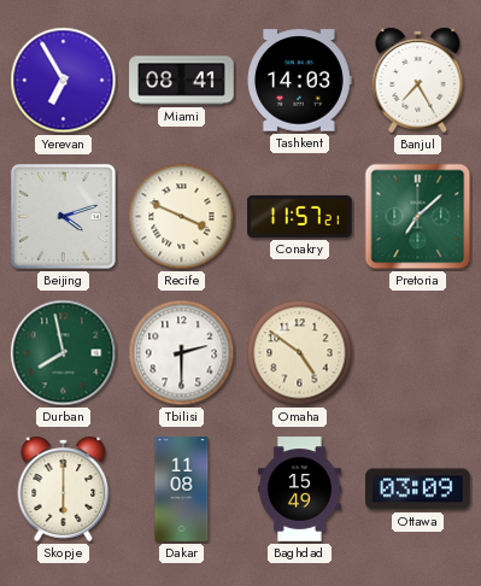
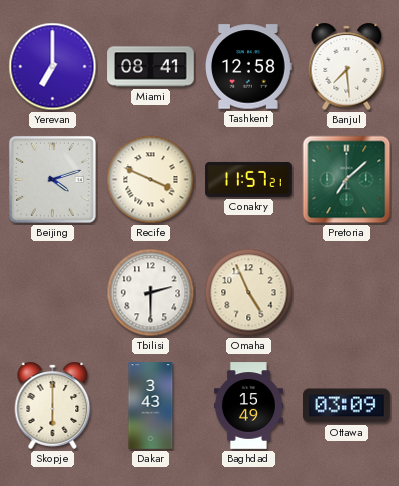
Yerevan: 6:55 -> 7:00 (53, 67)
Tashkent: 14:03 -> 12:58 (249, 67)
Banjul: 7:25 -> 7:29 (347, 66)
Durban: 7:58 -> none (64, 353)
Omaha: 4:51 -> 4:56 (249, 293)
Dakar: 11:08 -> 3:43 (151, 406)
